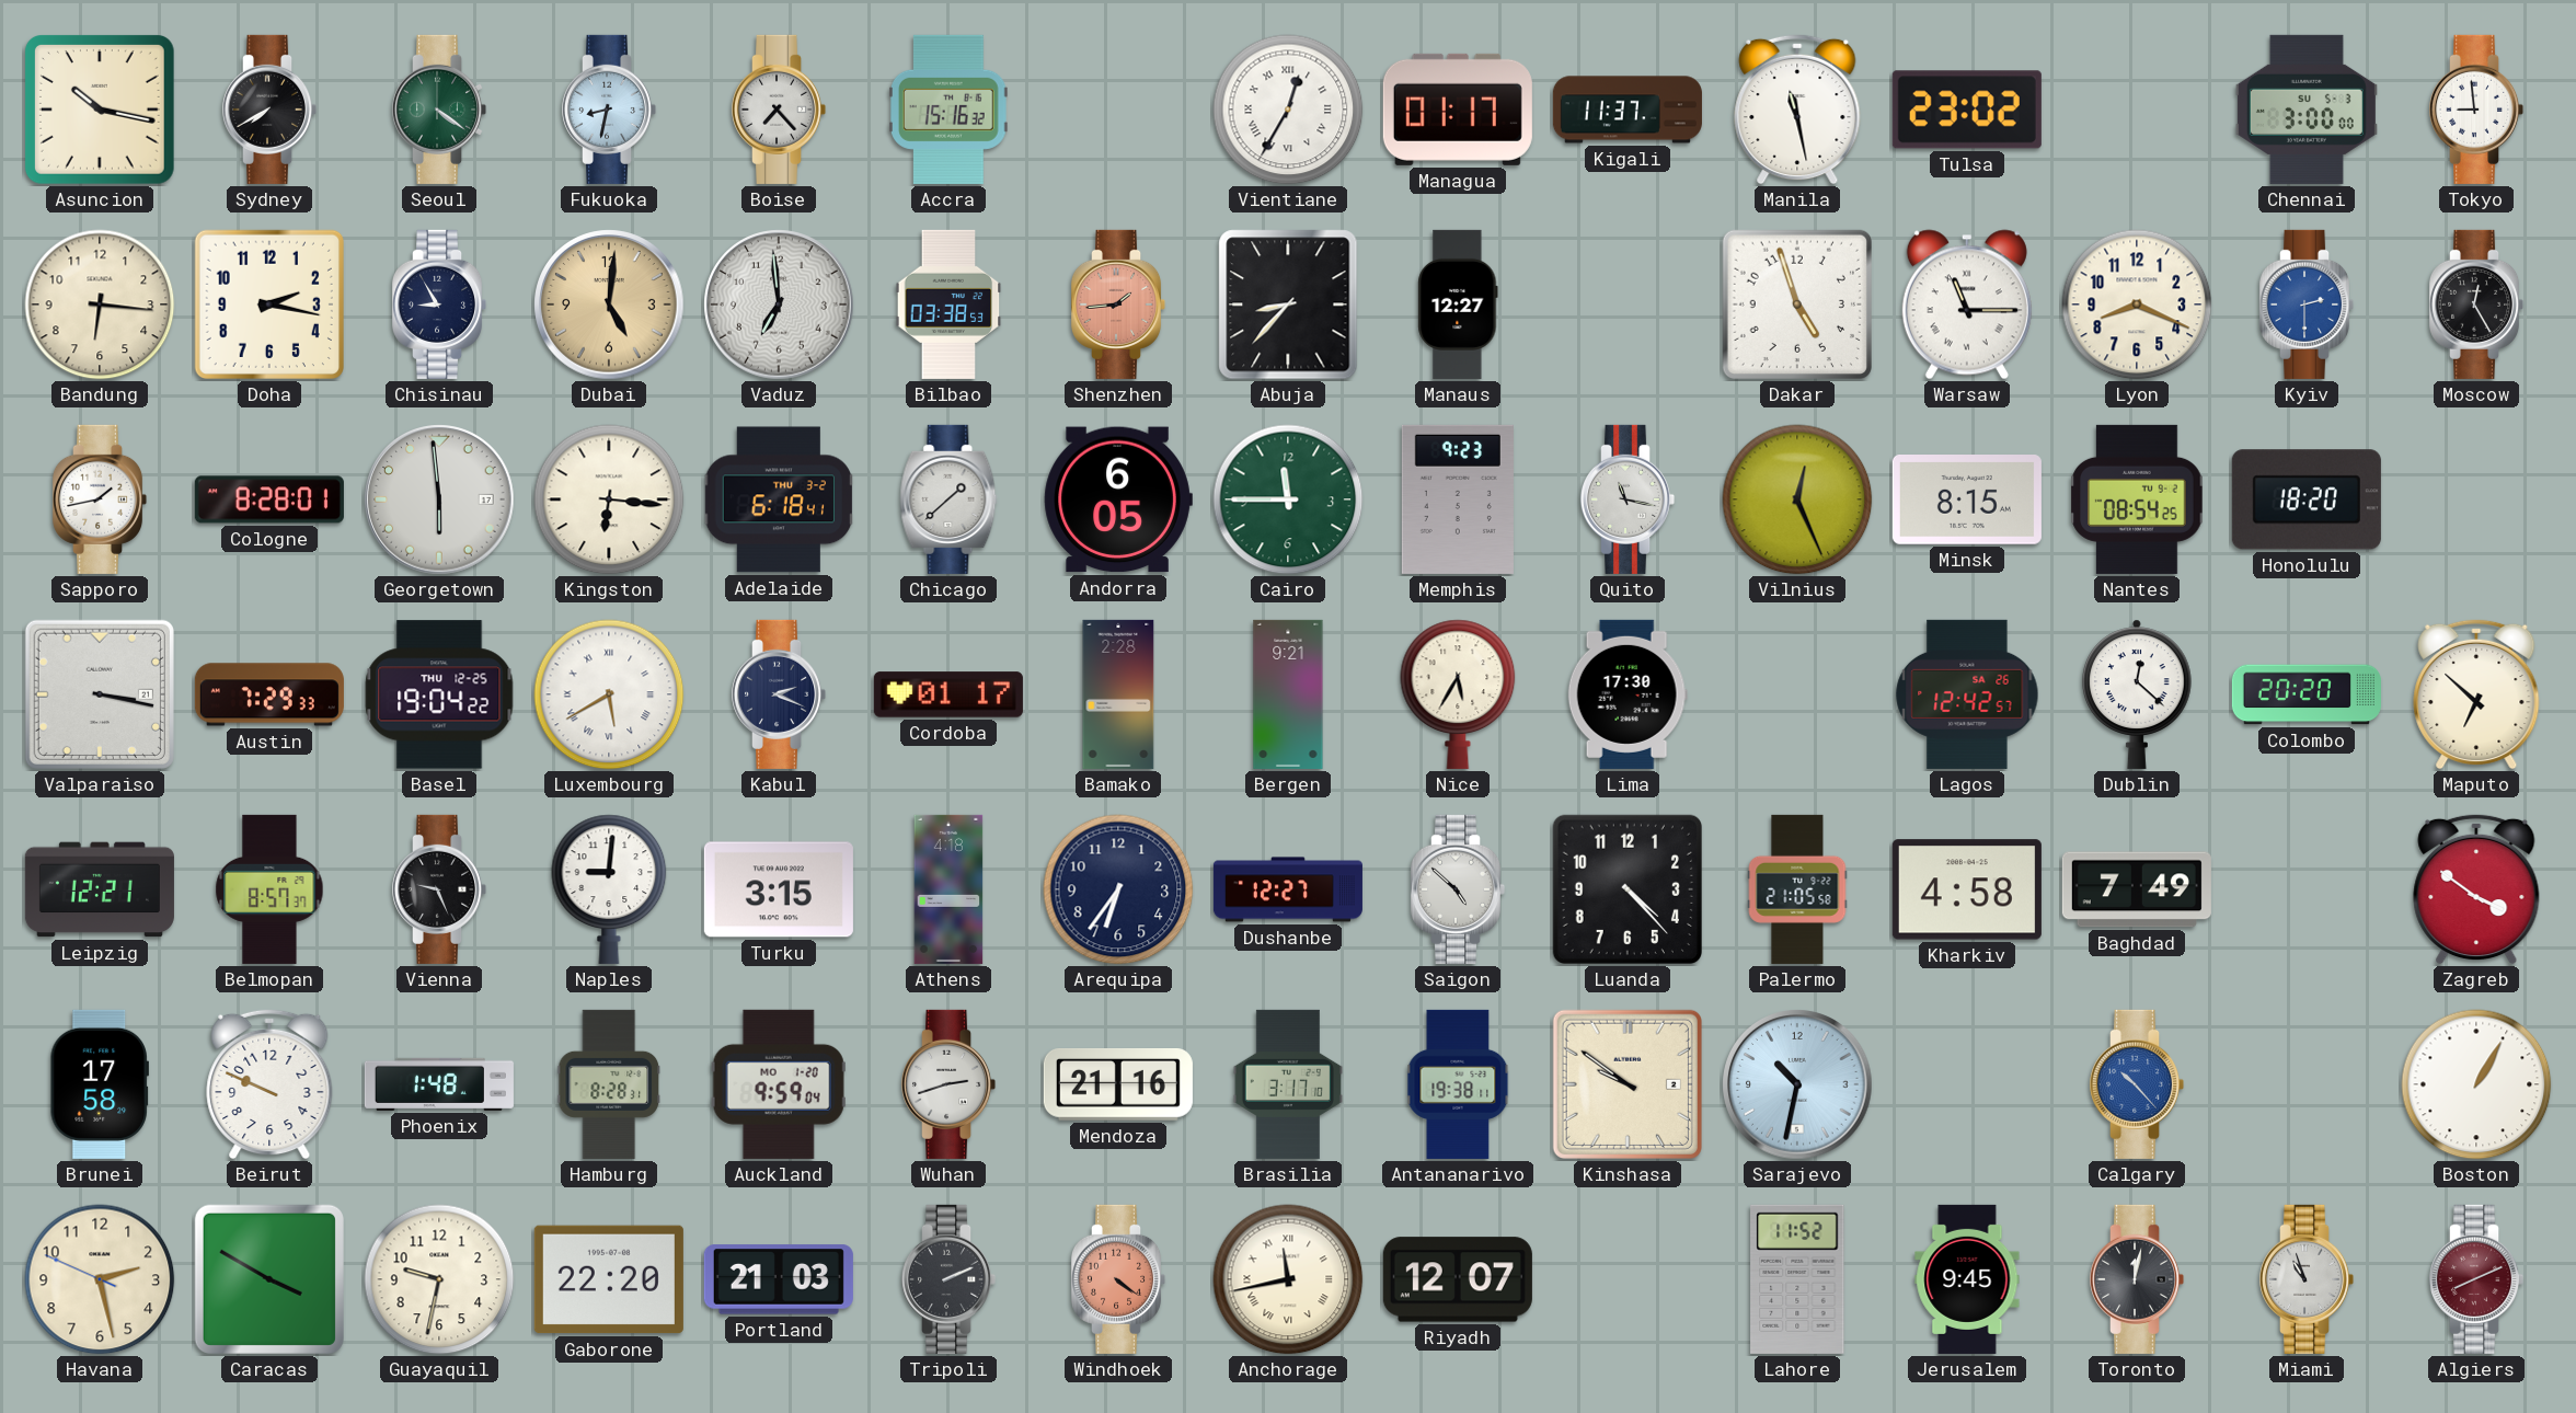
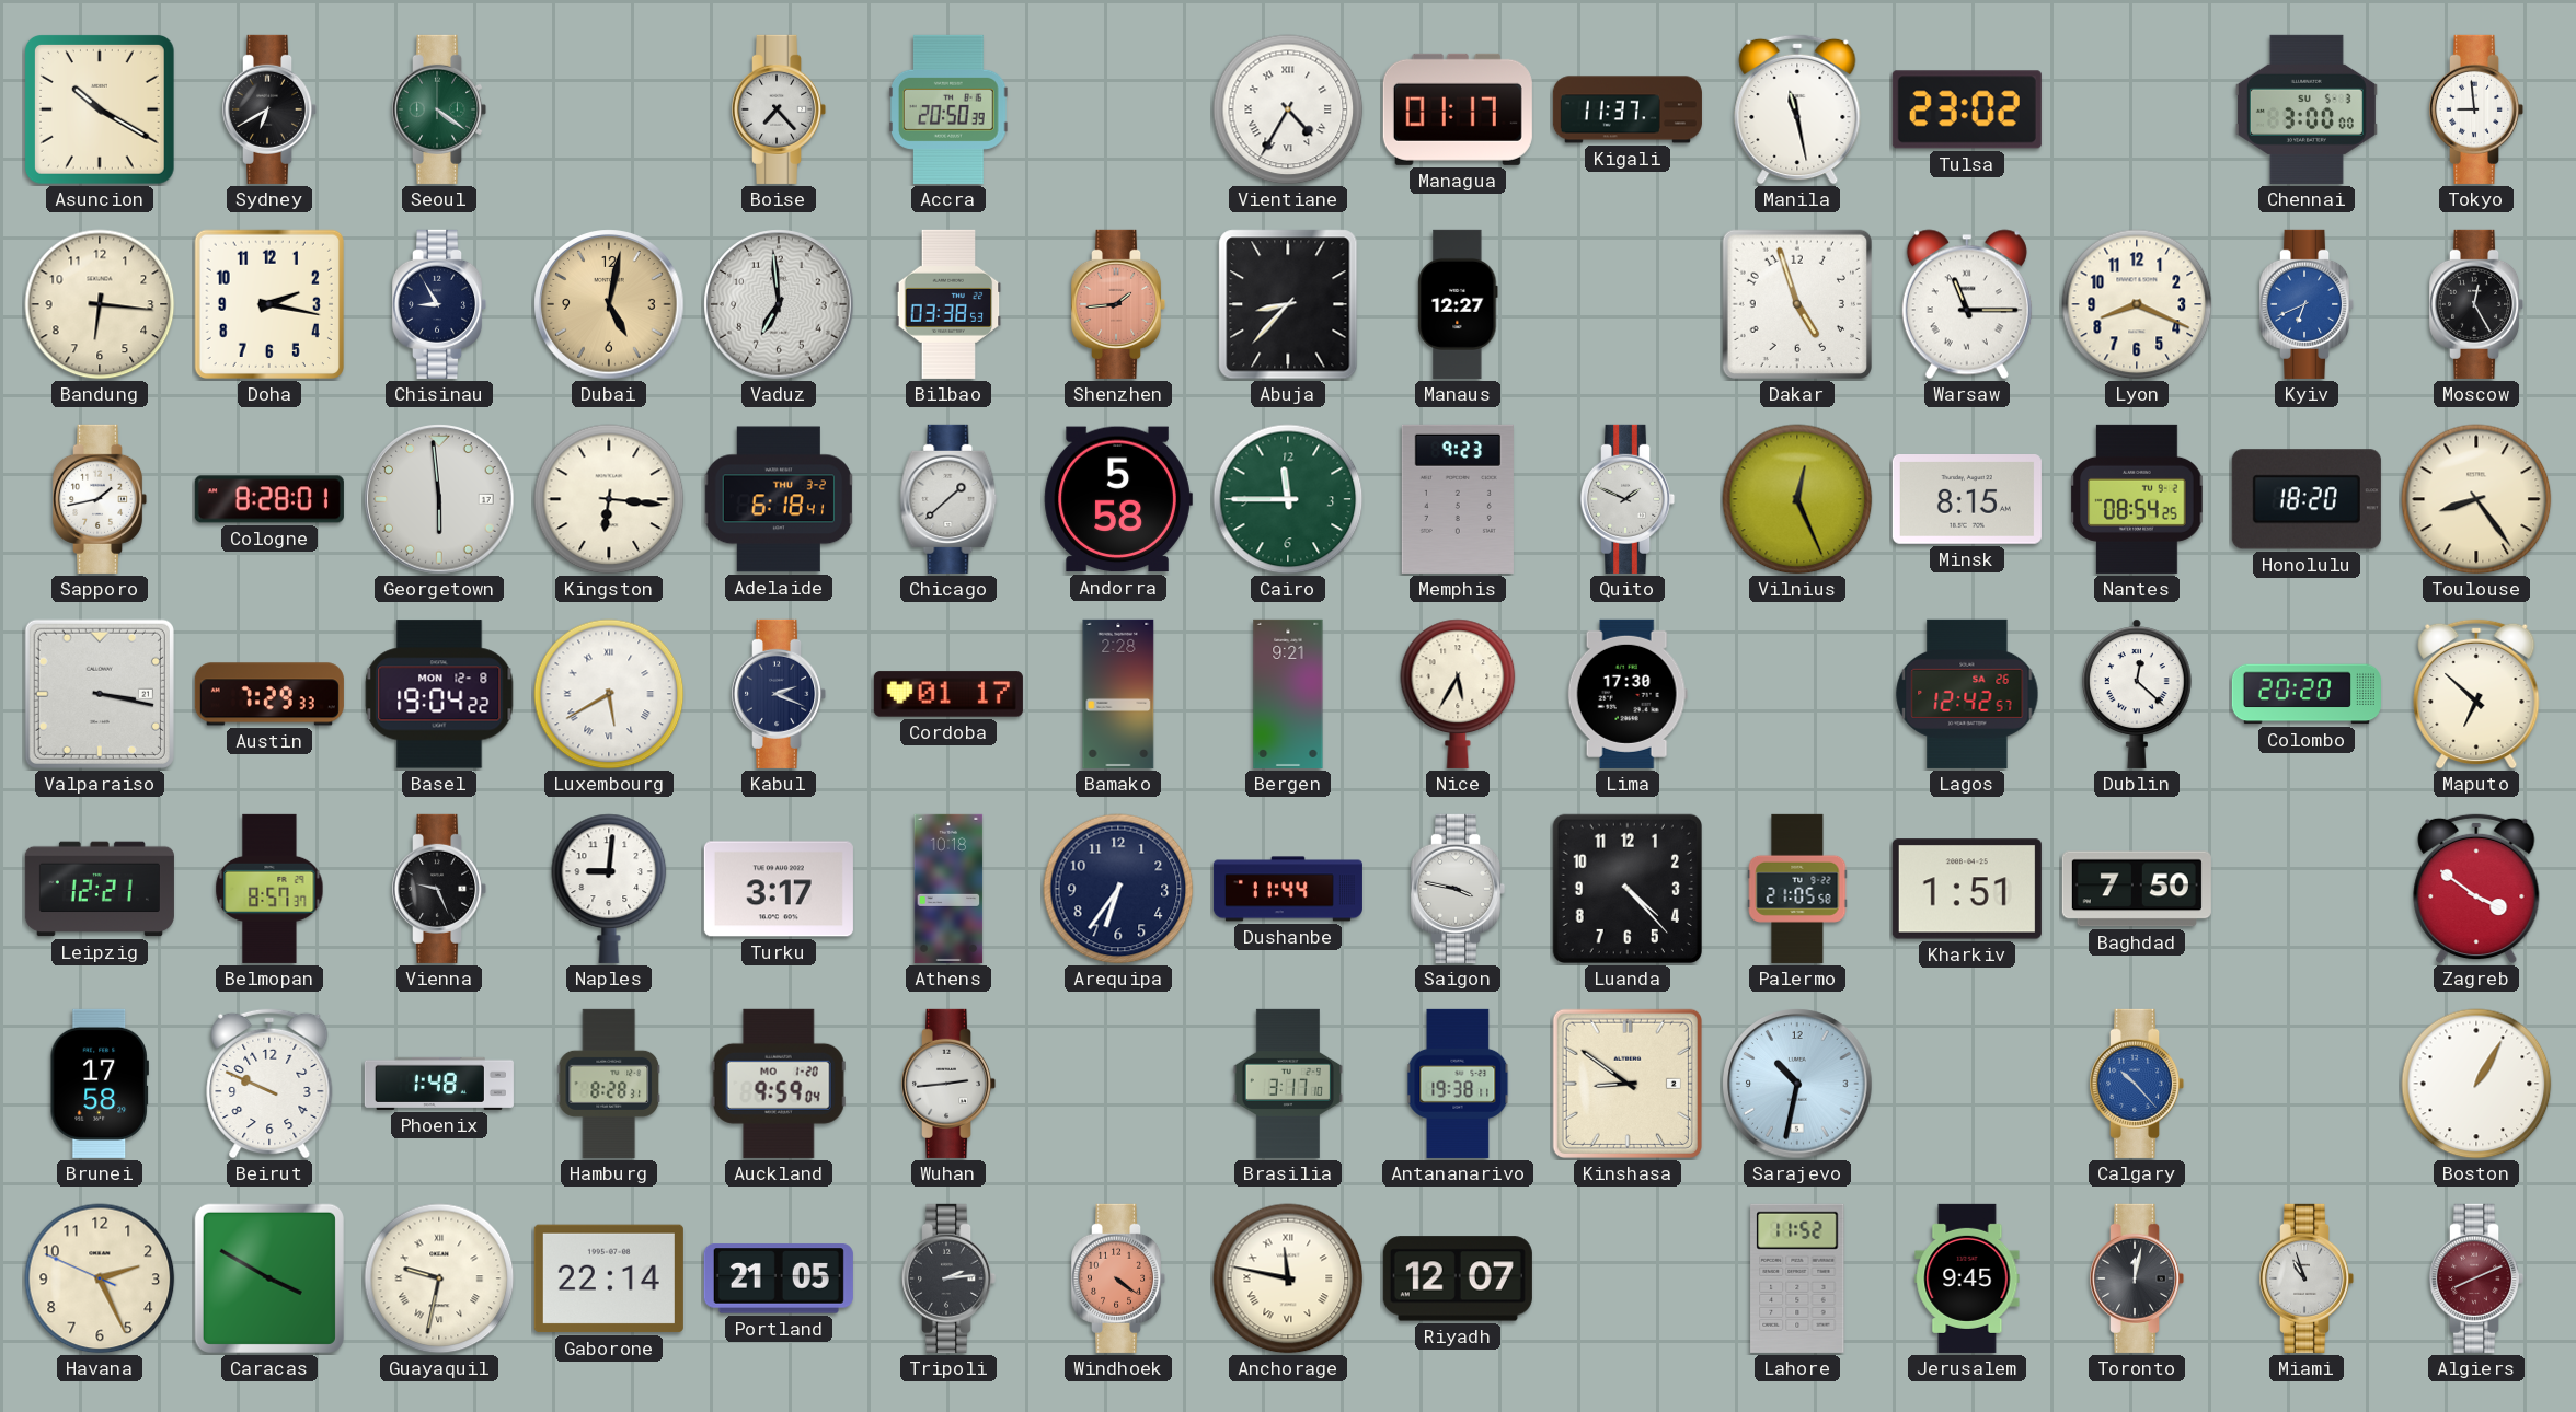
Asuncion: 10:17 -> 10:20 (101, 111)
Sydney: 7:40 -> 6:40 (269, 109)
Fukuoka: 8:32 -> none (609, 110)
Accra: 15:16 -> 20:50 (950, 109)
Vientiane: 12:35 -> 4:35 (1288, 109)
Dubai: 5:01 -> 5:02 (609, 304)
Kyiv: 2:30 -> 6:41 (2307, 304)
Andorra: 6:05 -> 5:58 (1118, 499)
Quito: 11:17 -> 1:49 (1628, 499)
Toulouse: none -> 8:24 (2476, 499)
Basel date: THU 12-25 -> MON 12-8 (439, 694)
Turku: 3:15 -> 3:17 (779, 889)
Athens: 4:18 -> 10:18 (948, 889)
Dushanbe: 12:27 -> 11:44 (1288, 889)
Saigon: 4:52 -> 3:47 (1458, 889)
Kharkiv: 4:58 -> 1:51 (1967, 889)
Baghdad: 7:49 -> 7:50 (2137, 889)
Wuhan: 2:42 -> 2:44 (948, 1084)
Mendoza: 21:16 -> none (1118, 1085)
Kinshasa: 9:51 -> 8:51 (1628, 1084)
Havana: 2:27 -> 2:25 (100, 1278)
Guayaquil numerals: Arabic -> Roman (439, 1278)
Gaborone: 22:20 -> 22:14 (609, 1278)
Portland: 21:03 -> 21:05 (779, 1278)
Tripoli: 2:11 -> 2:14 (948, 1278)
Anchorage: 11:43 -> 11:47 (1288, 1278)
